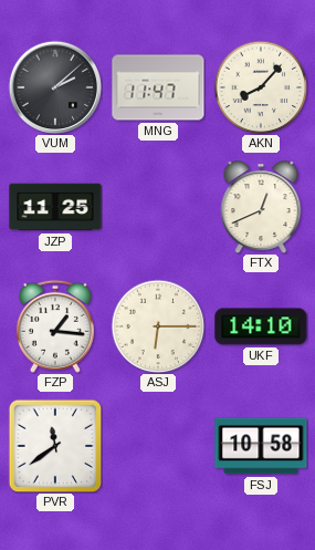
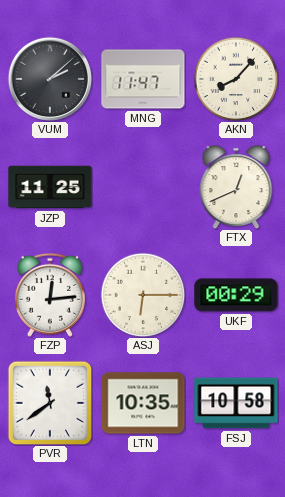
FZP: 1:16 -> 12:14 (50, 295)
UKF: 14:10 -> 00:29 (236, 295)
LTN: none -> 10:35 (143, 403)
